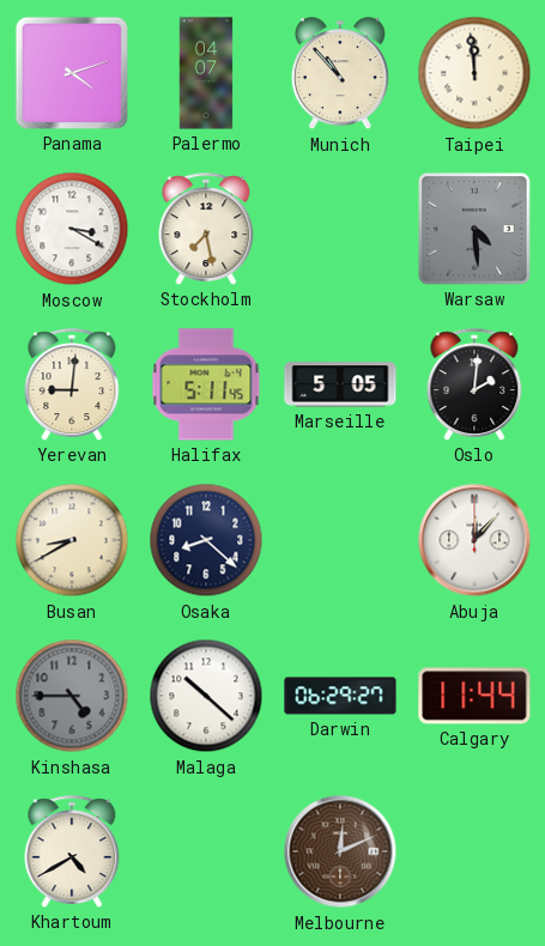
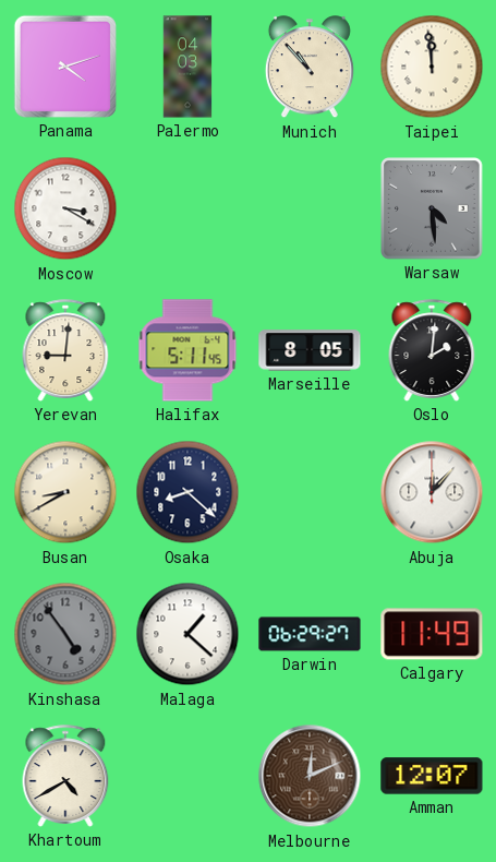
Palermo: 04:07 -> 04:03 (187, 67)
Stockholm: 7:28 -> none (206, 229)
Marseille: 5:05 -> 8:05 (310, 350)
Kinshasa: 4:45 -> 4:54 (65, 634)
Malaga: 10:22 -> 1:22 (187, 634)
Calgary: 11:44 -> 11:49 (432, 634)
Amman: none -> 12:07 (432, 776)
